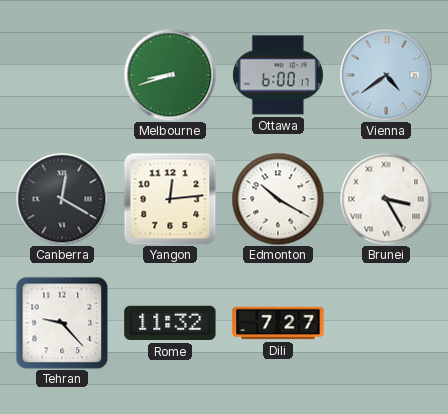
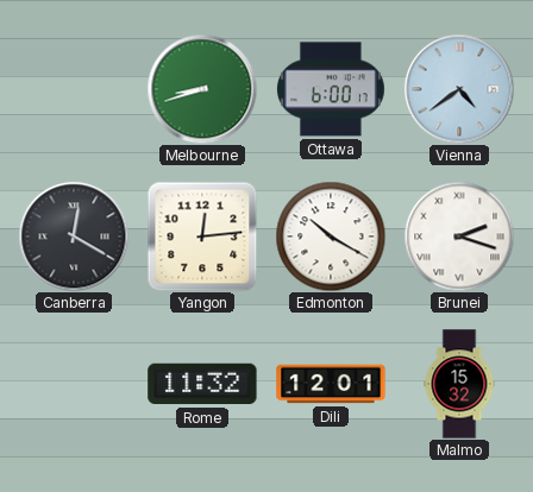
Brunei: 3:25 -> 2:18 (459, 236)
Tehran: 9:23 -> none (62, 323)
Dili: 7:27 -> 12:01 (331, 384)
Malmo: none -> 15:32 (459, 384)
